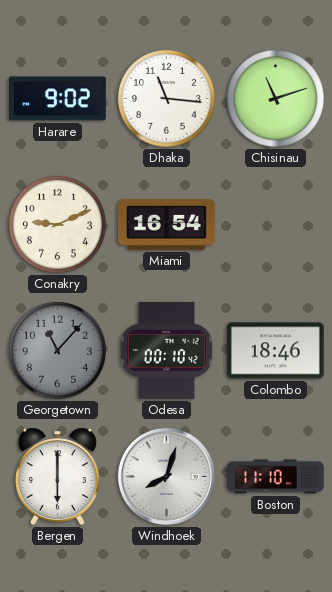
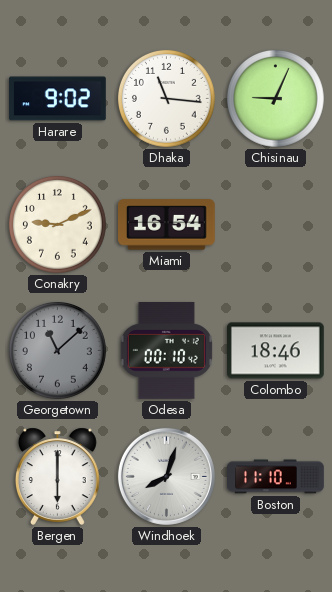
Chisinau: 11:12 -> 9:04 (276, 98)
Georgetown: 11:07 -> 11:08 (58, 350)
